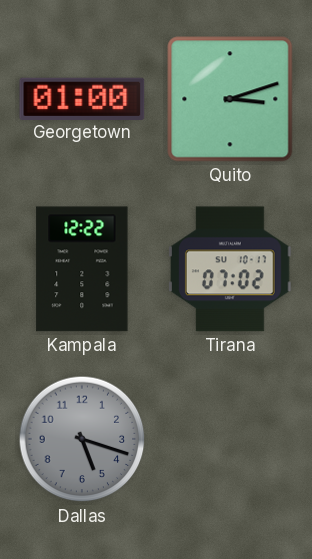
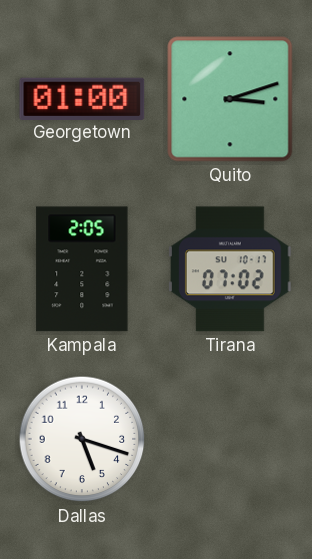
Kampala: 12:22 -> 2:05 (82, 269)
Dallas dial: grey -> white (82, 439)
